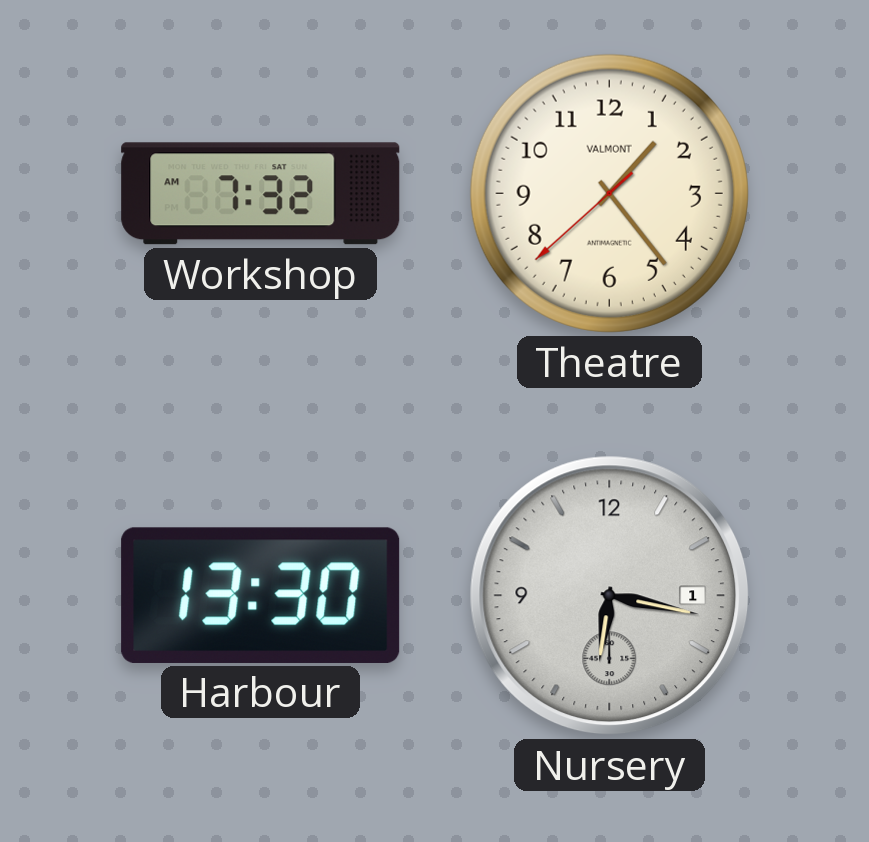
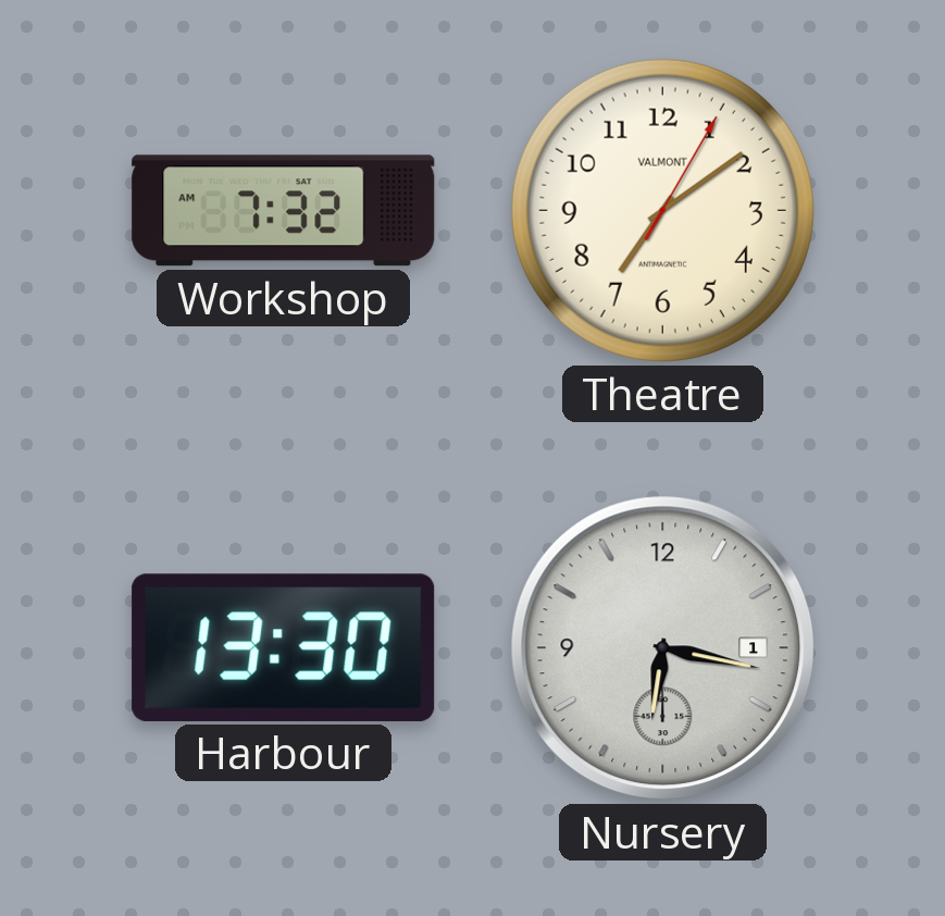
Theatre: 1:23 -> 7:09 (662, 210)
